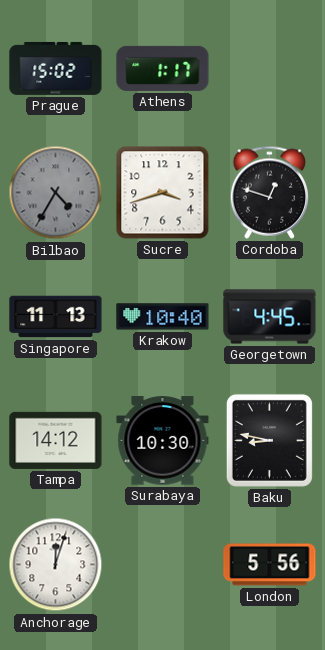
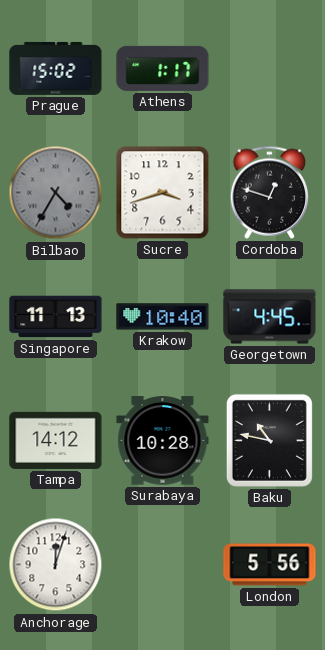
Surabaya: 10:30 -> 10:28 (163, 441)
Baku: 8:47 -> 10:47 (269, 440)
